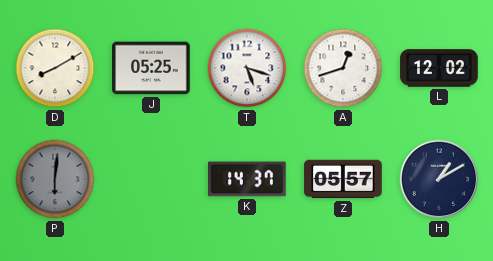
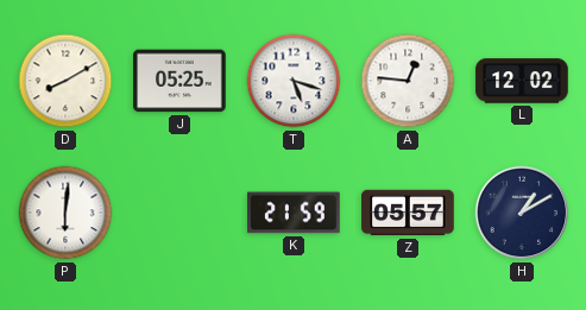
A: 12:42 -> 12:46 (408, 81)
P dial: grey -> white (65, 213)
K: 14:37 -> 21:59 (294, 213)
